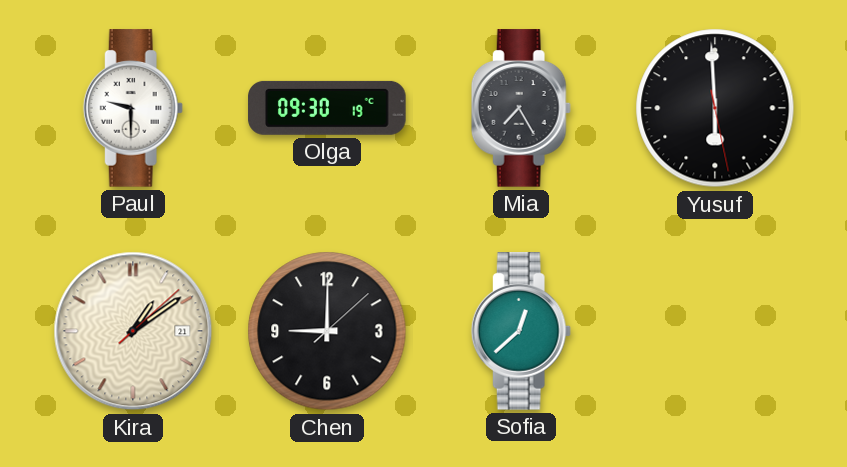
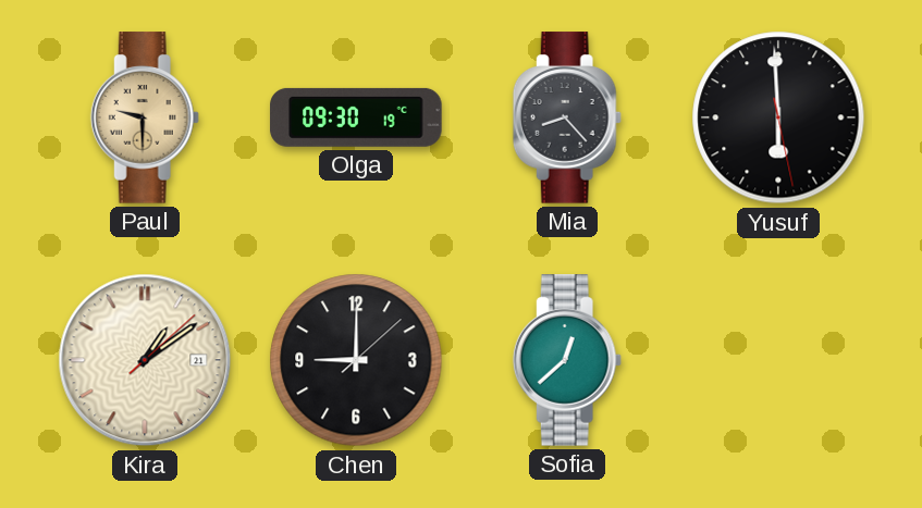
Paul dial: white -> champagne (145, 117)
Mia: 7:25 -> 8:23 (567, 117)
